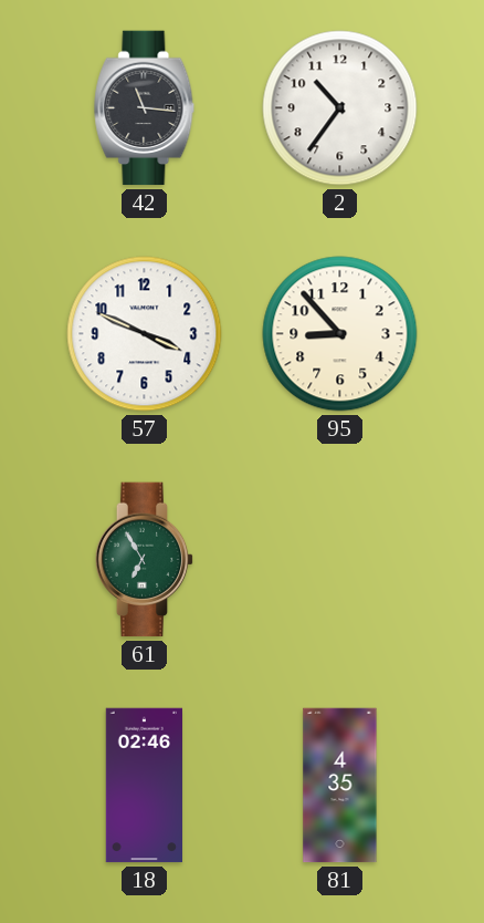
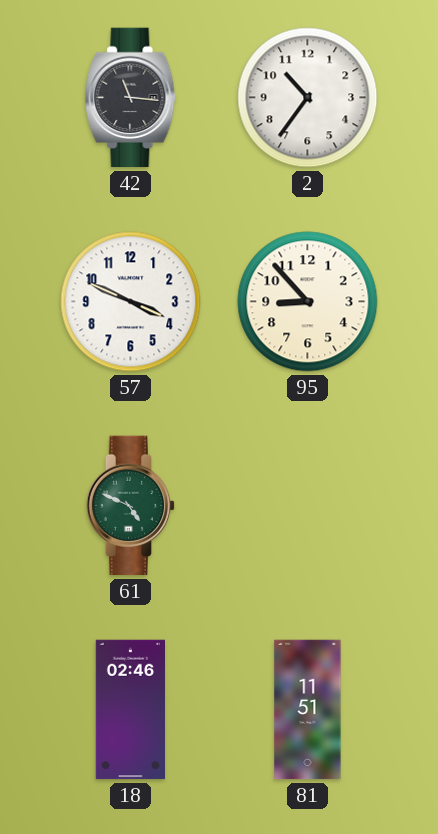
61: 6:55 -> 4:49 (131, 506)
81: 4:35 -> 11:51 (308, 710)
